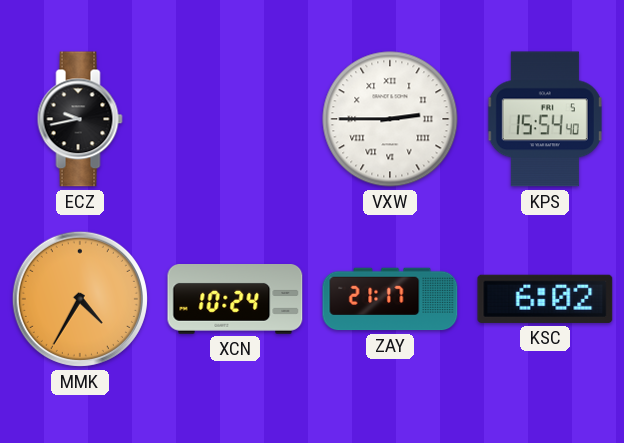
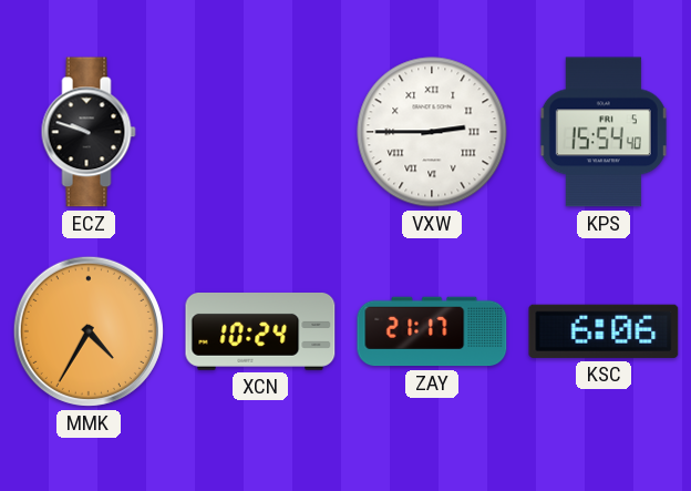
ECZ: 9:43 -> 9:48 (89, 132)
KSC: 6:02 -> 6:06 (604, 331)
